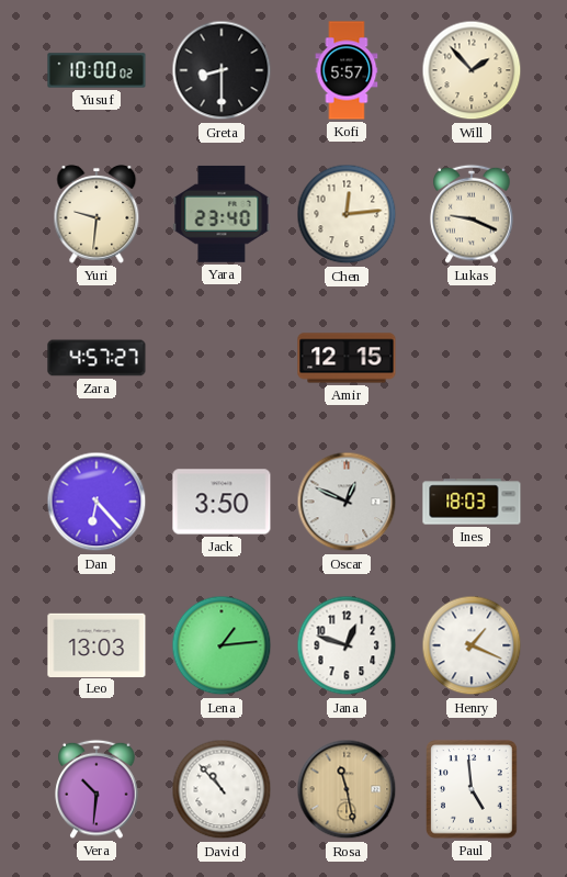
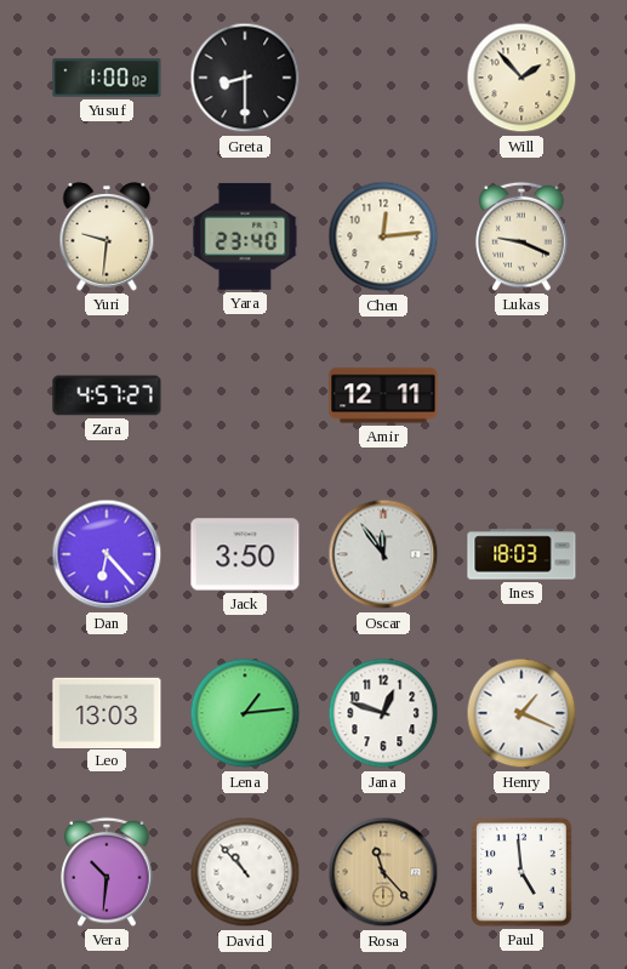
Yusuf: 10:00 -> 1:00 (107, 78)
Kofi: 5:57 -> none (347, 70)
Amir: 12:15 -> 12:11 (383, 395)
Oscar: 12:49 -> 11:54 (383, 554)
Rosa: 11:28 -> 11:23 (383, 872)
